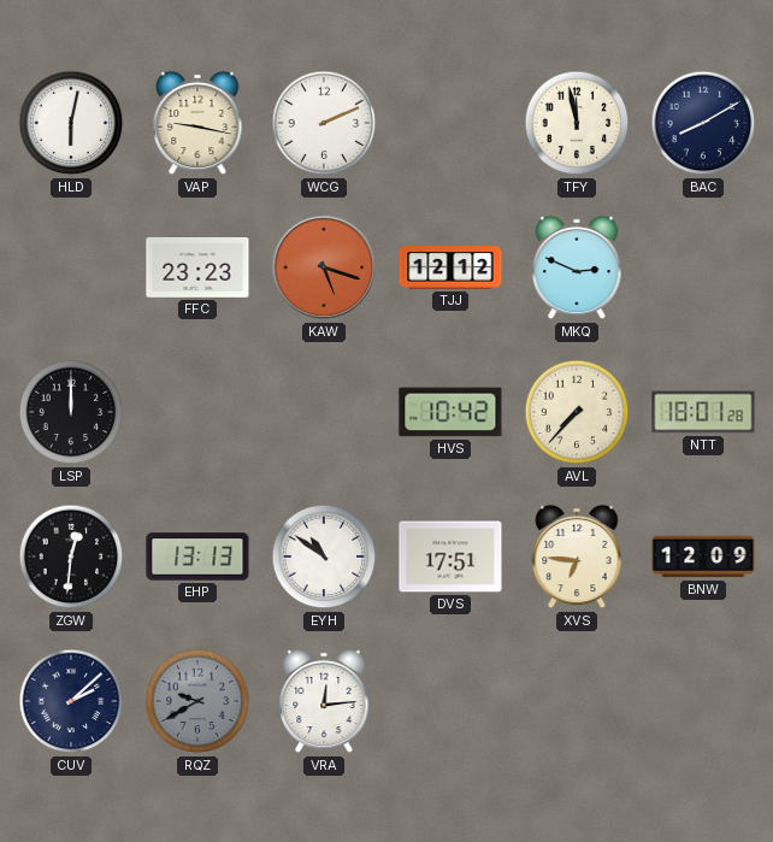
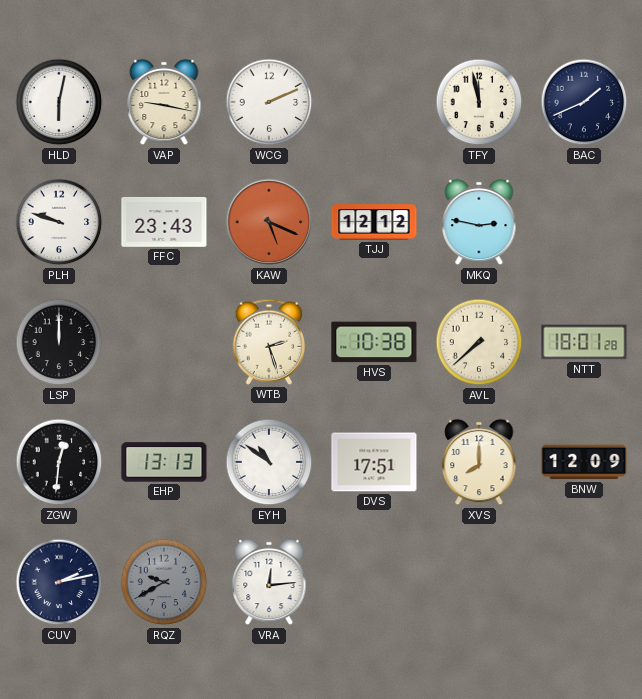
BAC: 8:10 -> 1:41 (584, 102)
PLH: none -> 9:48 (59, 222)
FFC: 23:23 -> 23:43 (164, 222)
KAW: 5:18 -> 5:19 (269, 222)
MKQ: 2:49 -> 2:47 (479, 222)
WTB: none -> 2:27 (269, 342)
HVS: 10:42 -> 10:38 (374, 342)
AVL: 7:37 -> 7:38 (479, 342)
XVS: 6:46 -> 8:00 (479, 462)
CUV: 2:08 -> 2:13 (59, 582)
